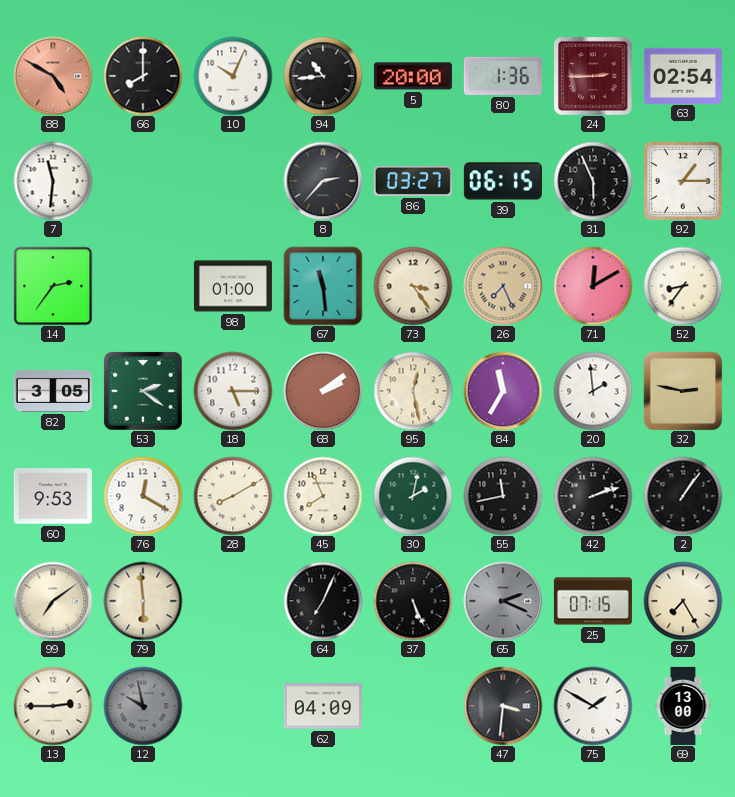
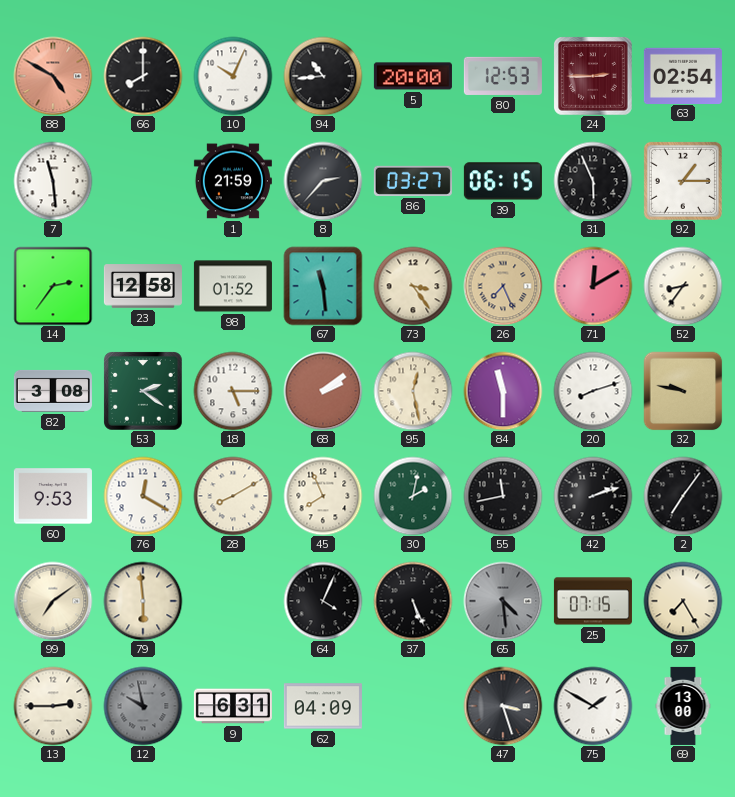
80: 1:36 -> 12:53 (503, 76)
7: 11:31 -> 11:29 (53, 181)
1: none -> 21:59 (233, 181)
23: none -> 12:58 (143, 286)
98: 01:00 -> 01:52 (233, 286)
82: 3:05 -> 3:08 (53, 391)
84: 11:35 -> 11:30 (503, 391)
20: 1:59 -> 8:12 (593, 391)
32: 2:47 -> 9:47 (683, 391)
2: 1:06 -> 7:06 (683, 496)
64: 7:04 -> 4:04 (323, 601)
65: 2:19 -> 4:29 (503, 601)
9: none -> 6:31 (233, 706)
47: 3:31 -> 3:27 (503, 706)
